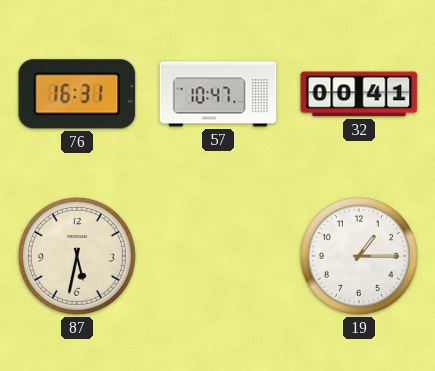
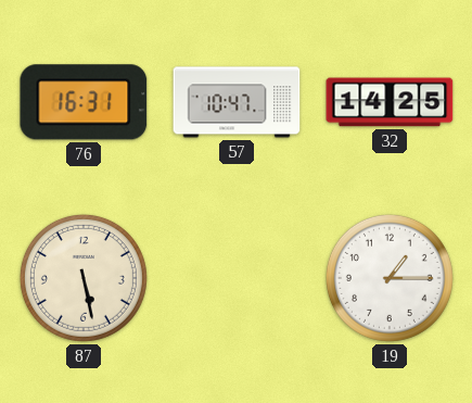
32: 00:41 -> 14:25 (390, 102)
87: 5:32 -> 5:28 (84, 278)
